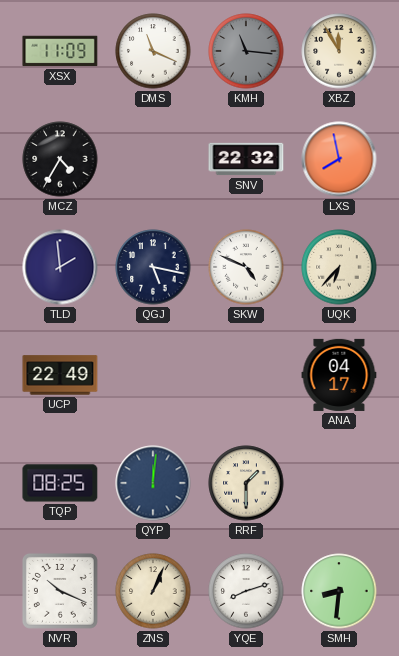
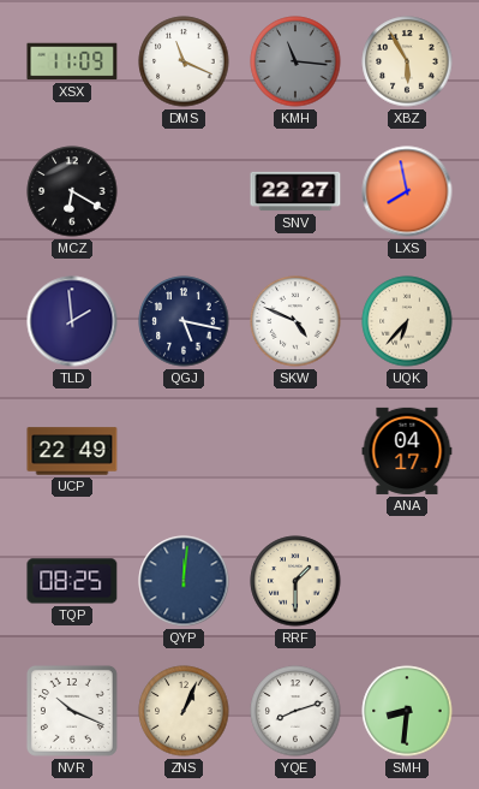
XBZ: 11:55 -> 5:55 (407, 61)
MCZ: 4:35 -> 6:20 (72, 191)
SNV: 22:32 -> 22:27 (295, 191)
